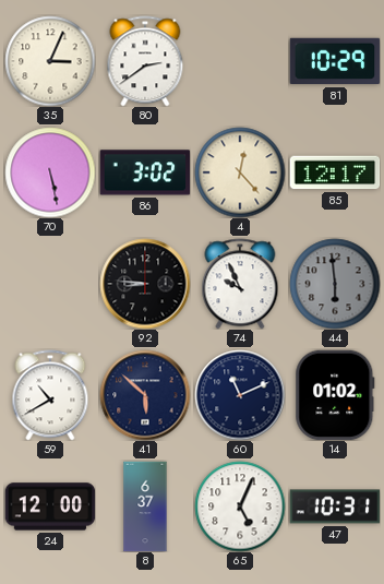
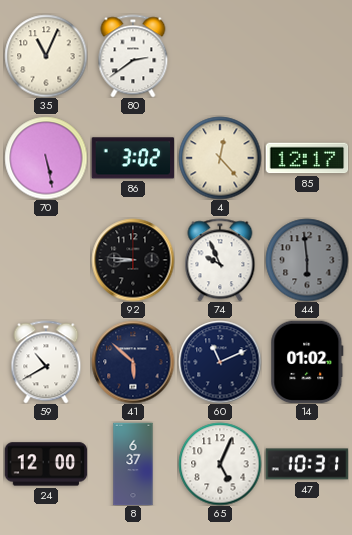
35: 3:04 -> 11:04 (46, 56)
81: 10:29 -> none (335, 61)
